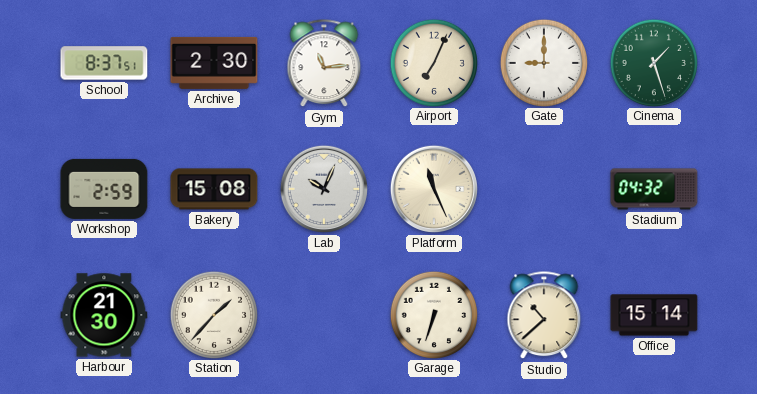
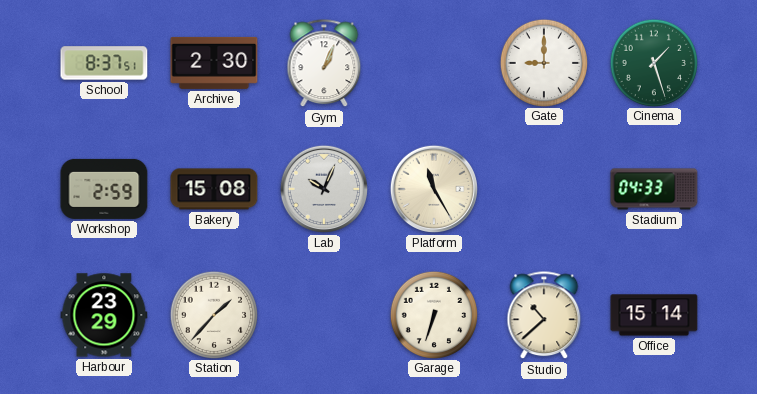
Gym: 11:14 -> 1:04 (324, 64)
Airport: 7:04 -> none (433, 62)
Platform: 11:26 -> 11:25 (434, 189)
Stadium: 04:32 -> 04:33 (654, 189)
Harbour: 21:30 -> 23:29 (104, 315)
